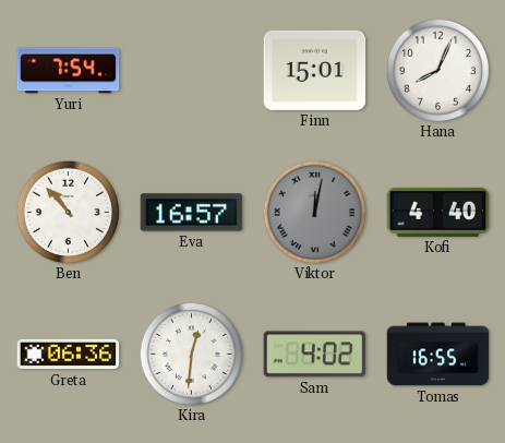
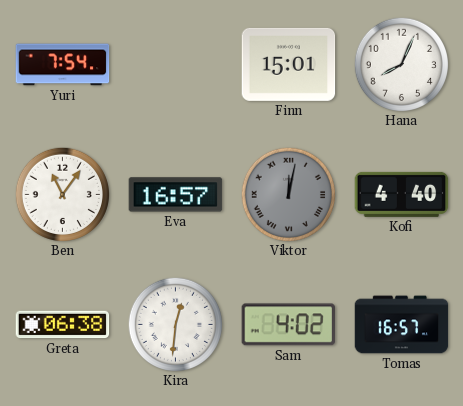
Ben: 10:53 -> 11:06 (62, 194)
Greta: 06:36 -> 06:38 (63, 325)
Tomas: 16:55 -> 16:57 (402, 325)
